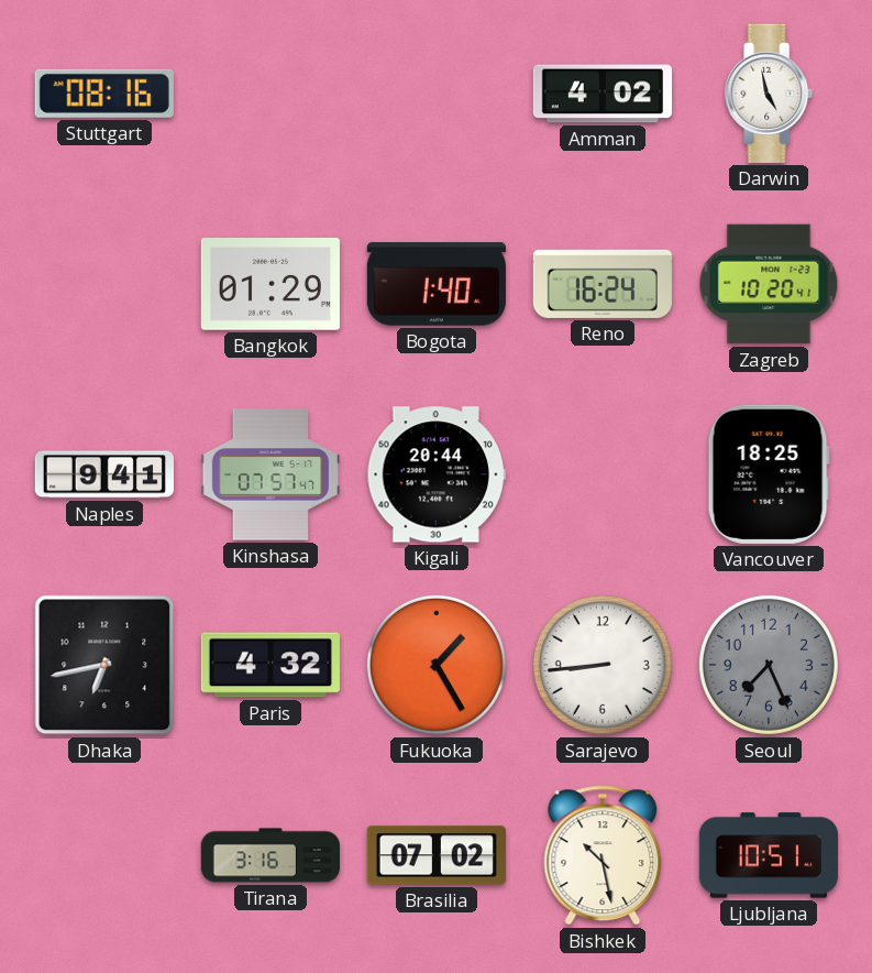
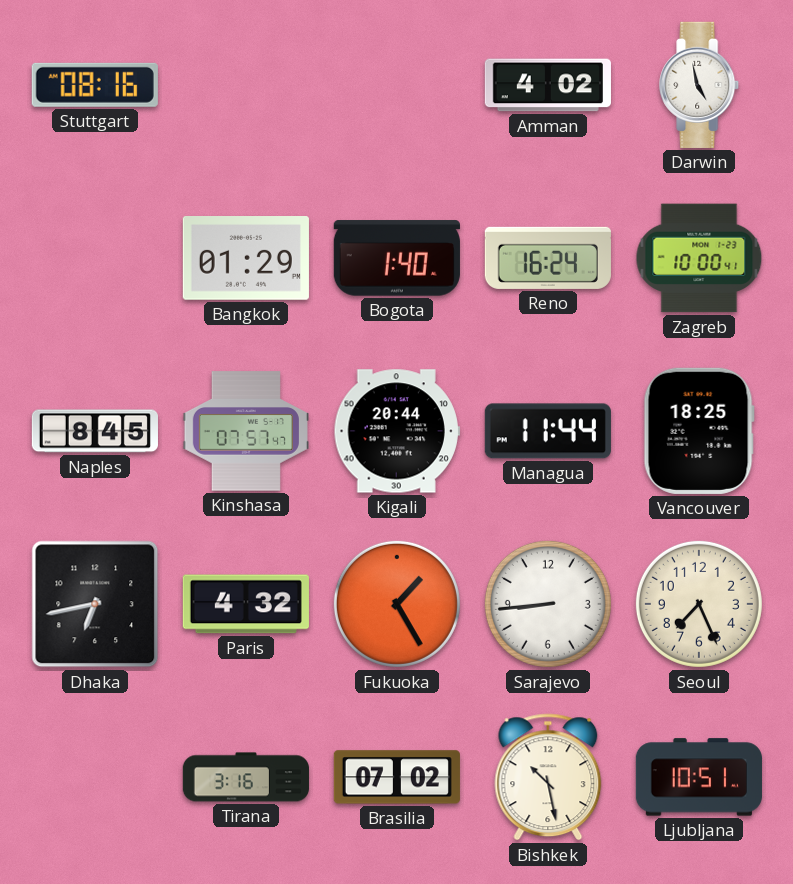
Zagreb: 10:20 -> 10:00 (699, 258)
Naples: 9:41 -> 8:45 (95, 431)
Managua: none -> 11:44 (548, 431)
Seoul dial: grey -> cream (699, 604)
